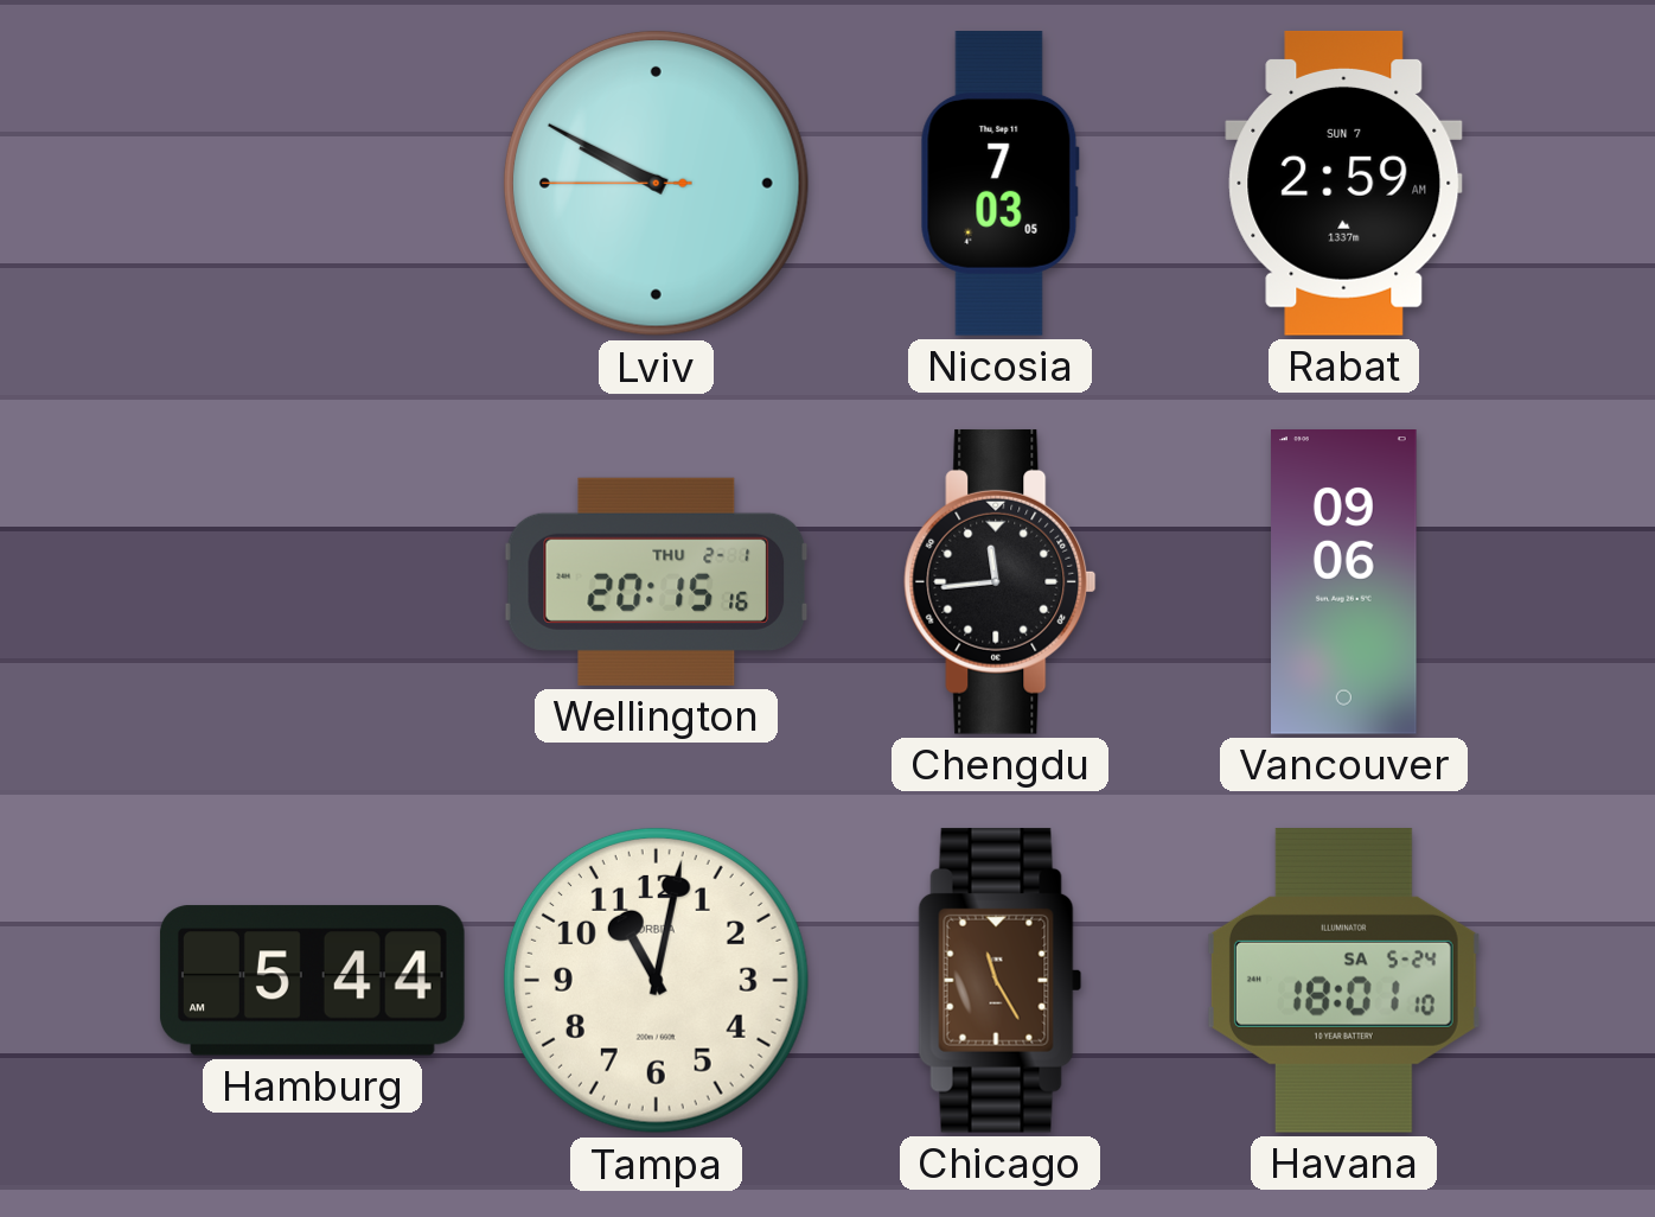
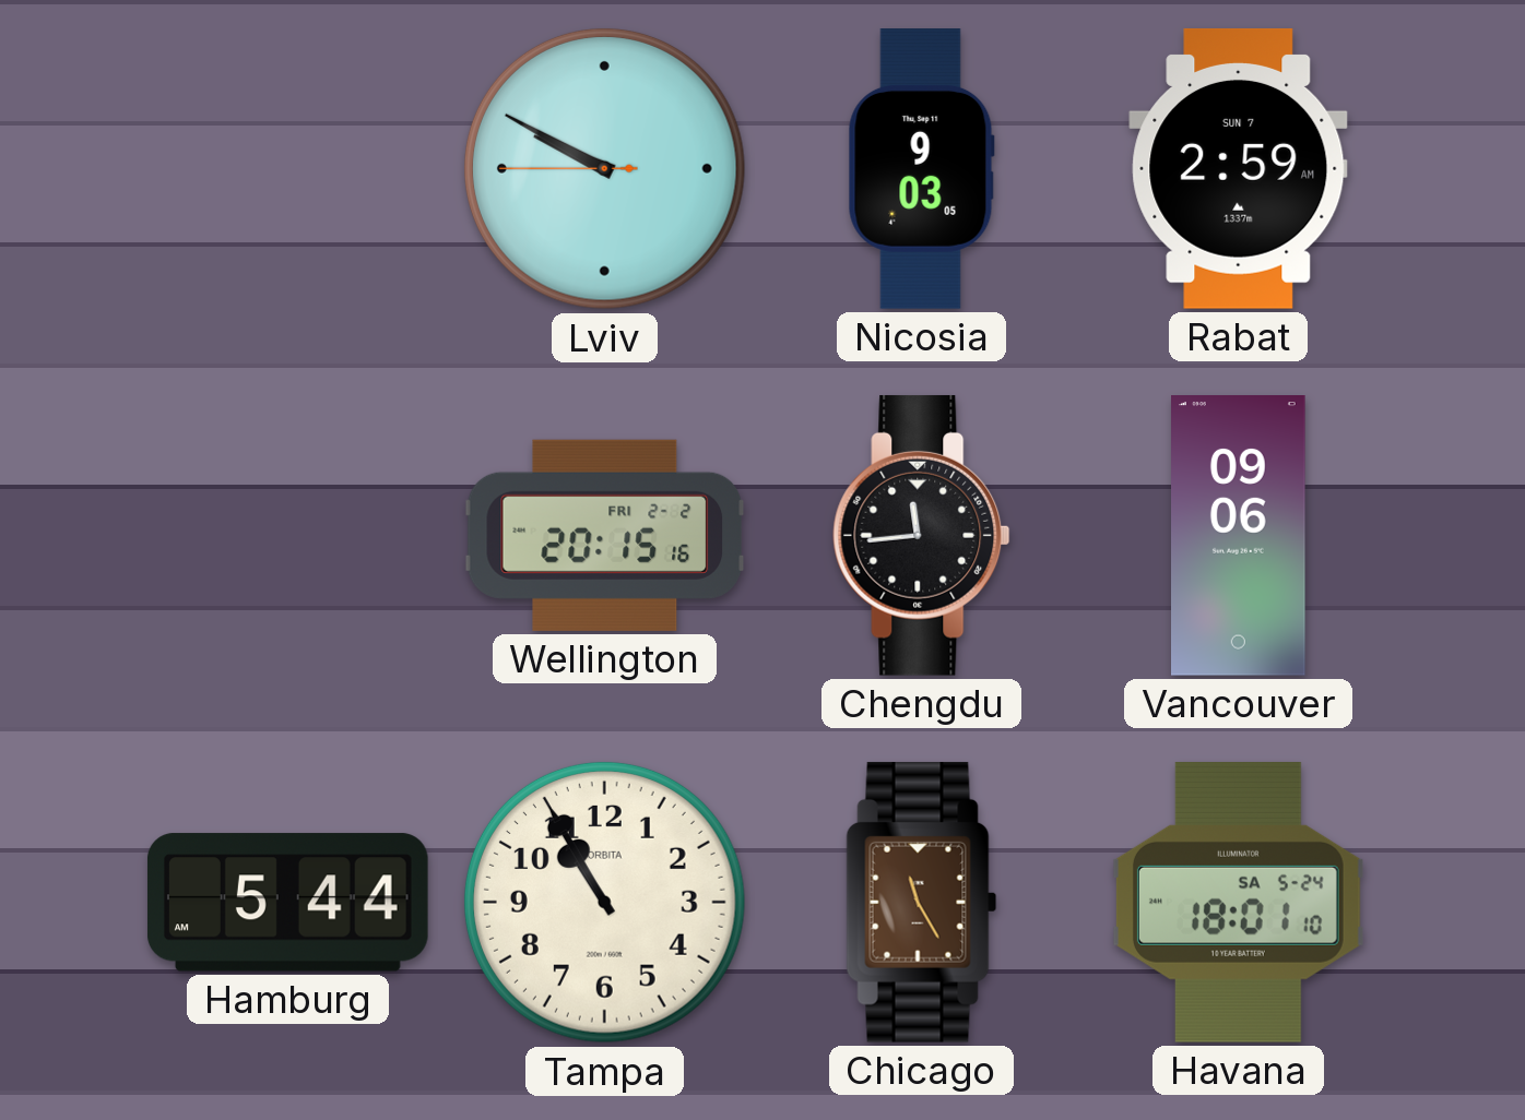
Nicosia: 7:03 -> 9:03 (921, 169)
Wellington date: THU 2-1 -> FRI 2-2 (605, 535)
Tampa: 11:02 -> 10:55 (604, 902)
